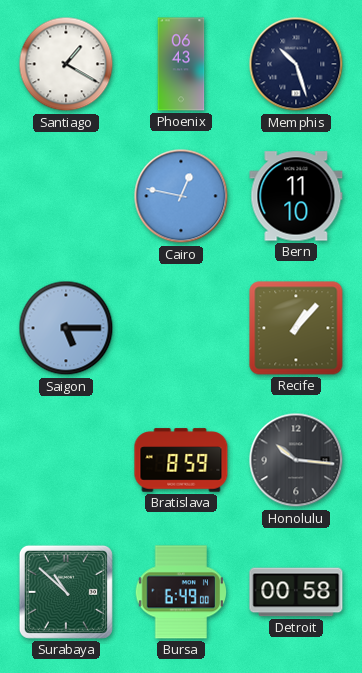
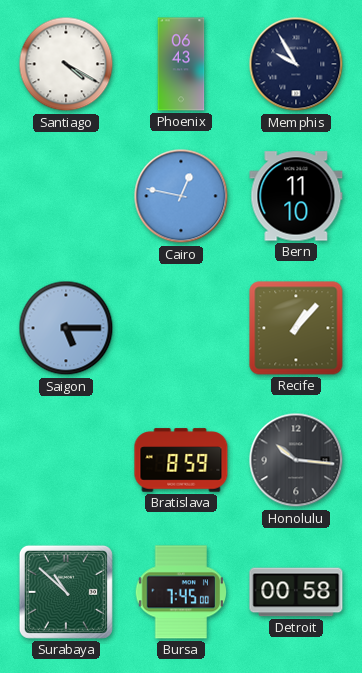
Santiago: 1:20 -> 4:20 (66, 64)
Memphis: 10:27 -> 9:55 (296, 64)
Bursa: 6:49 -> 7:45 (180, 592)
